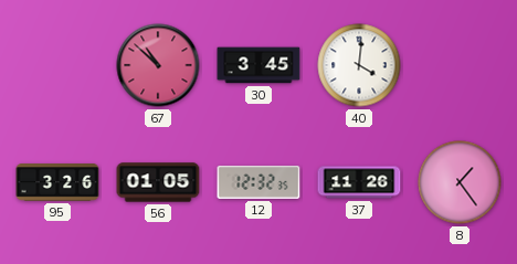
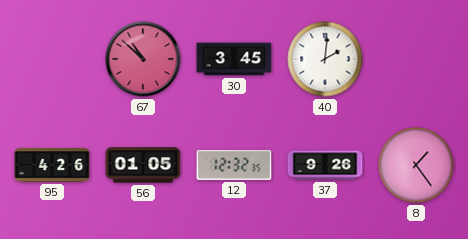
40: 4:01 -> 2:01 (325, 59)
95: 3:26 -> 4:26 (52, 165)
37: 11:26 -> 9:26 (325, 165)
